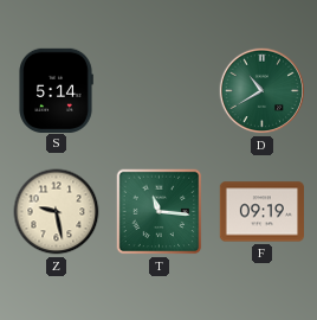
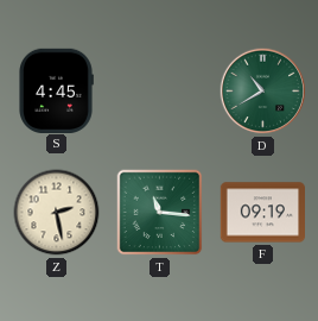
S: 5:14 -> 4:45 (56, 90)
Z: 9:28 -> 2:28 (57, 213)
